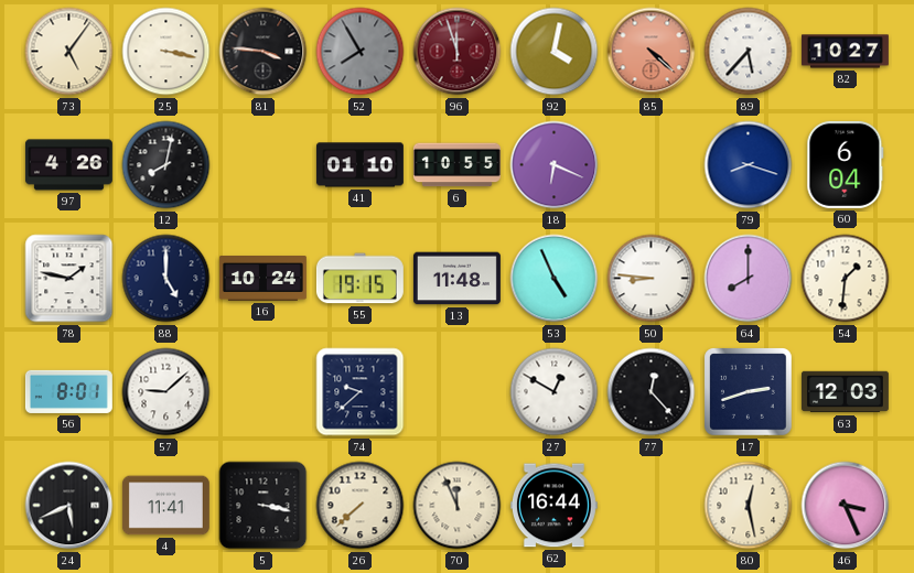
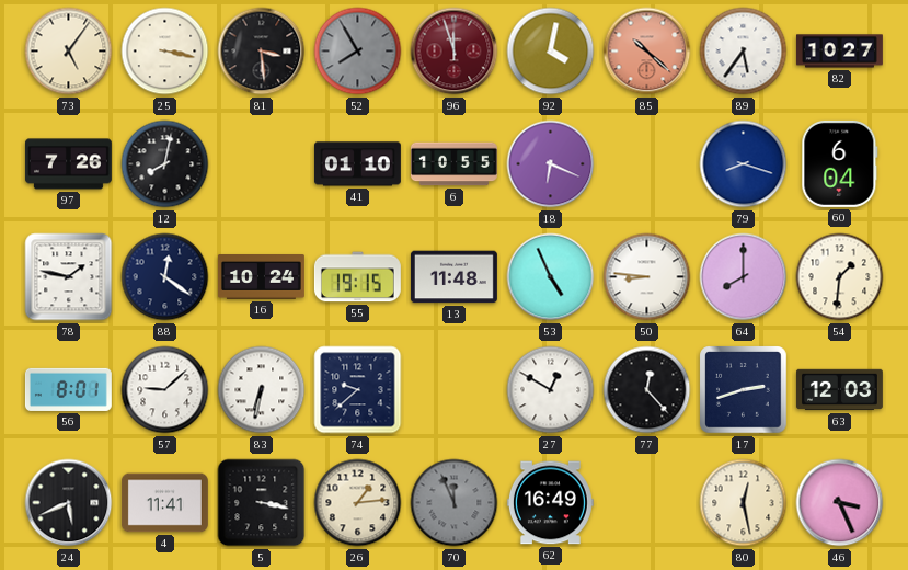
81: 3:46 -> 3:29 (262, 52)
85: 4:22 -> 10:22 (647, 52)
89: 5:37 -> 5:36 (744, 52)
97: 4:26 -> 7:26 (68, 164)
88: 5:00 -> 12:21 (165, 277)
83: none -> 6:32 (262, 390)
26: 7:38 -> 1:14 (358, 503)
70 dial: cream -> grey (455, 503)
62: 16:44 -> 16:49 (550, 503)
